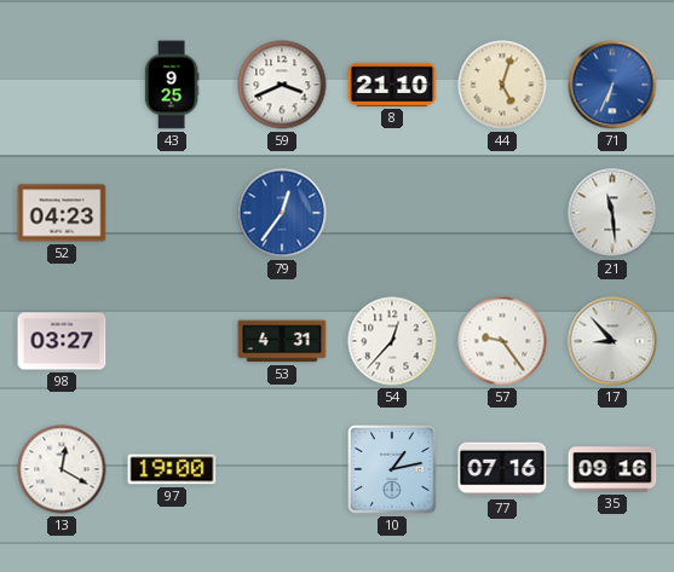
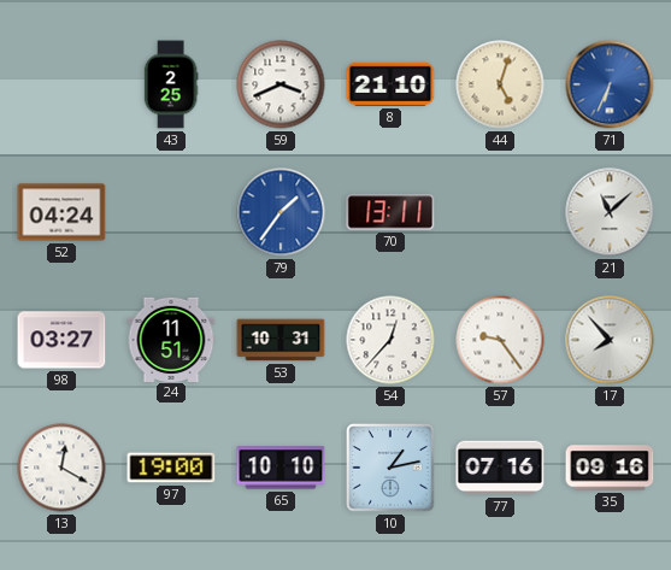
43: 9:25 -> 2:25 (171, 84)
52: 04:23 -> 04:24 (61, 212)
79: 12:36 -> 1:36 (281, 212)
70: none -> 13:11 (390, 212)
21: 11:29 -> 11:08 (610, 212)
24: none -> 11:51 (171, 339)
53: 4:31 -> 10:31 (281, 340)
17: 8:53 -> 7:53 (610, 340)
65: none -> 10:10 (281, 468)
